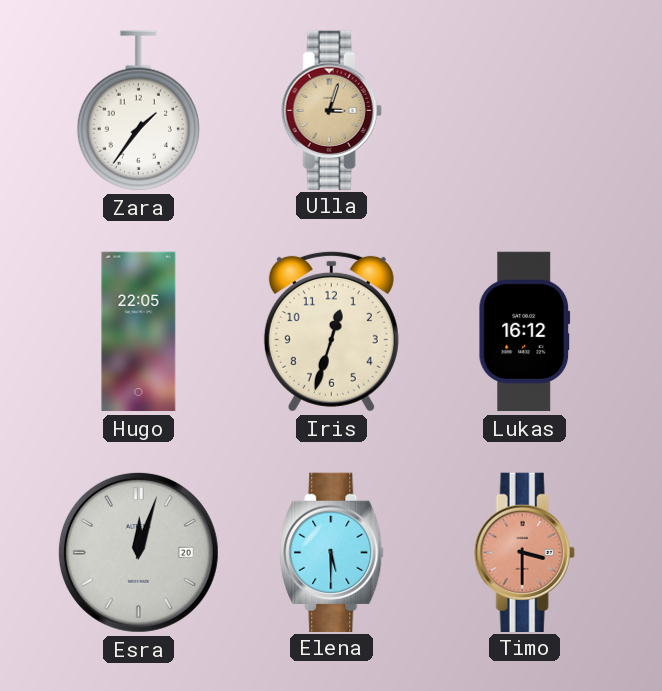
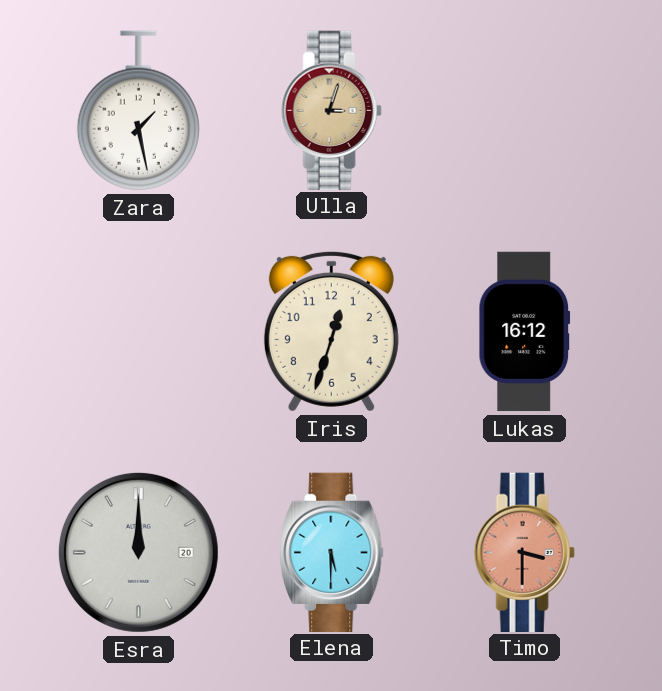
Zara: 1:36 -> 1:28 (138, 111)
Hugo: 22:05 -> none (139, 332)
Esra: 12:03 -> 12:00 (138, 552)
